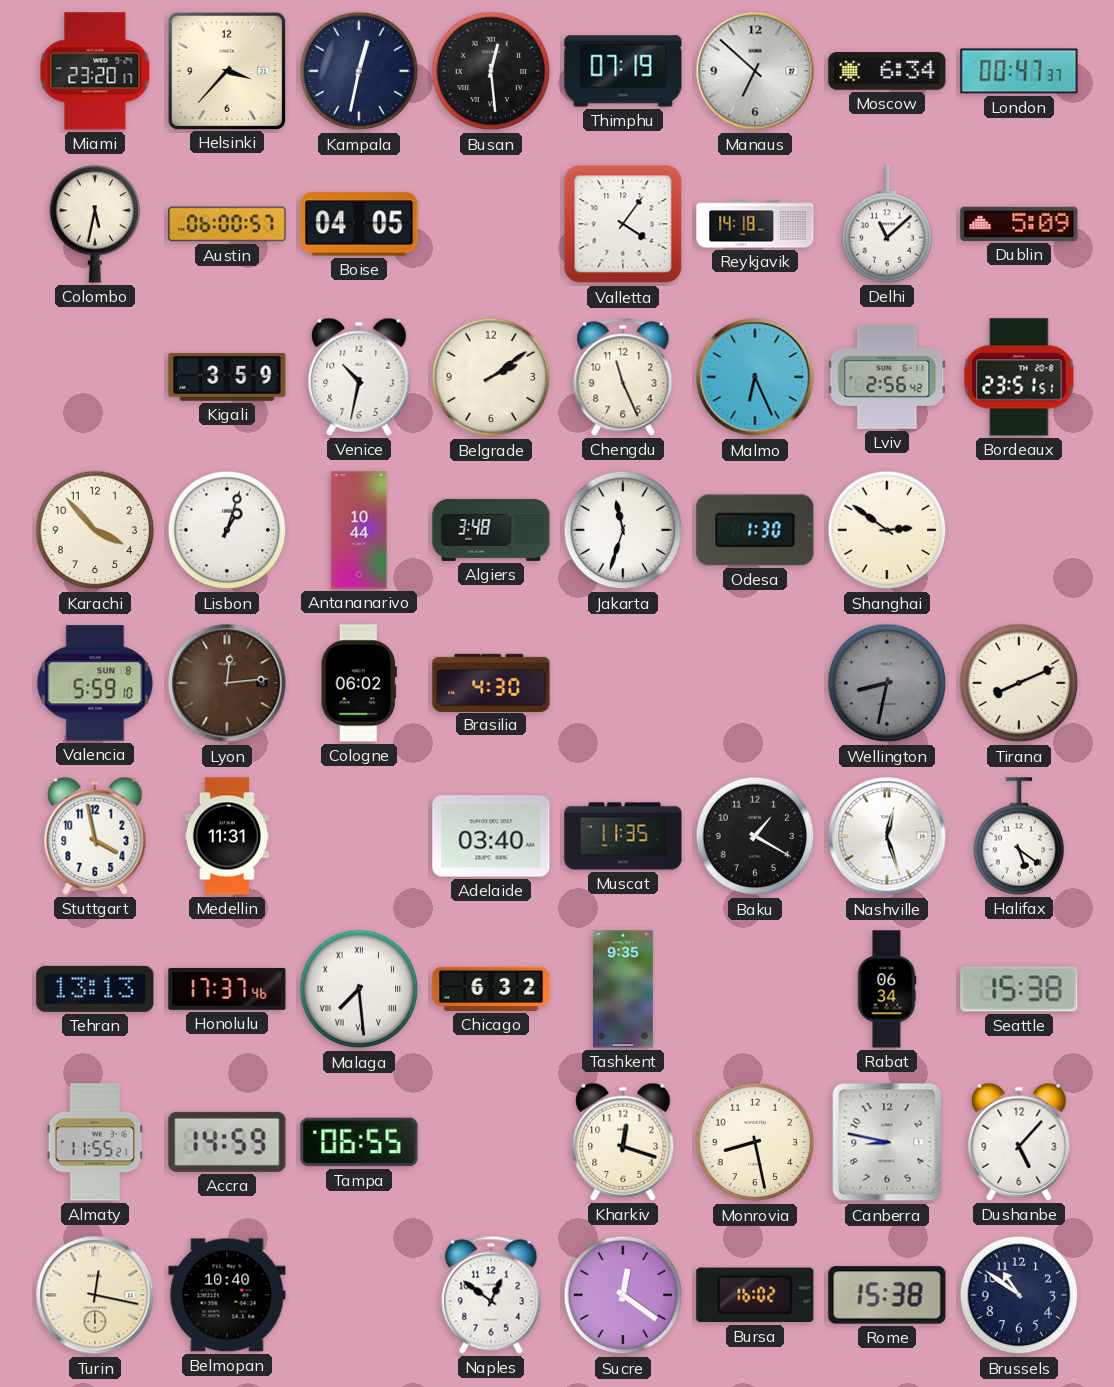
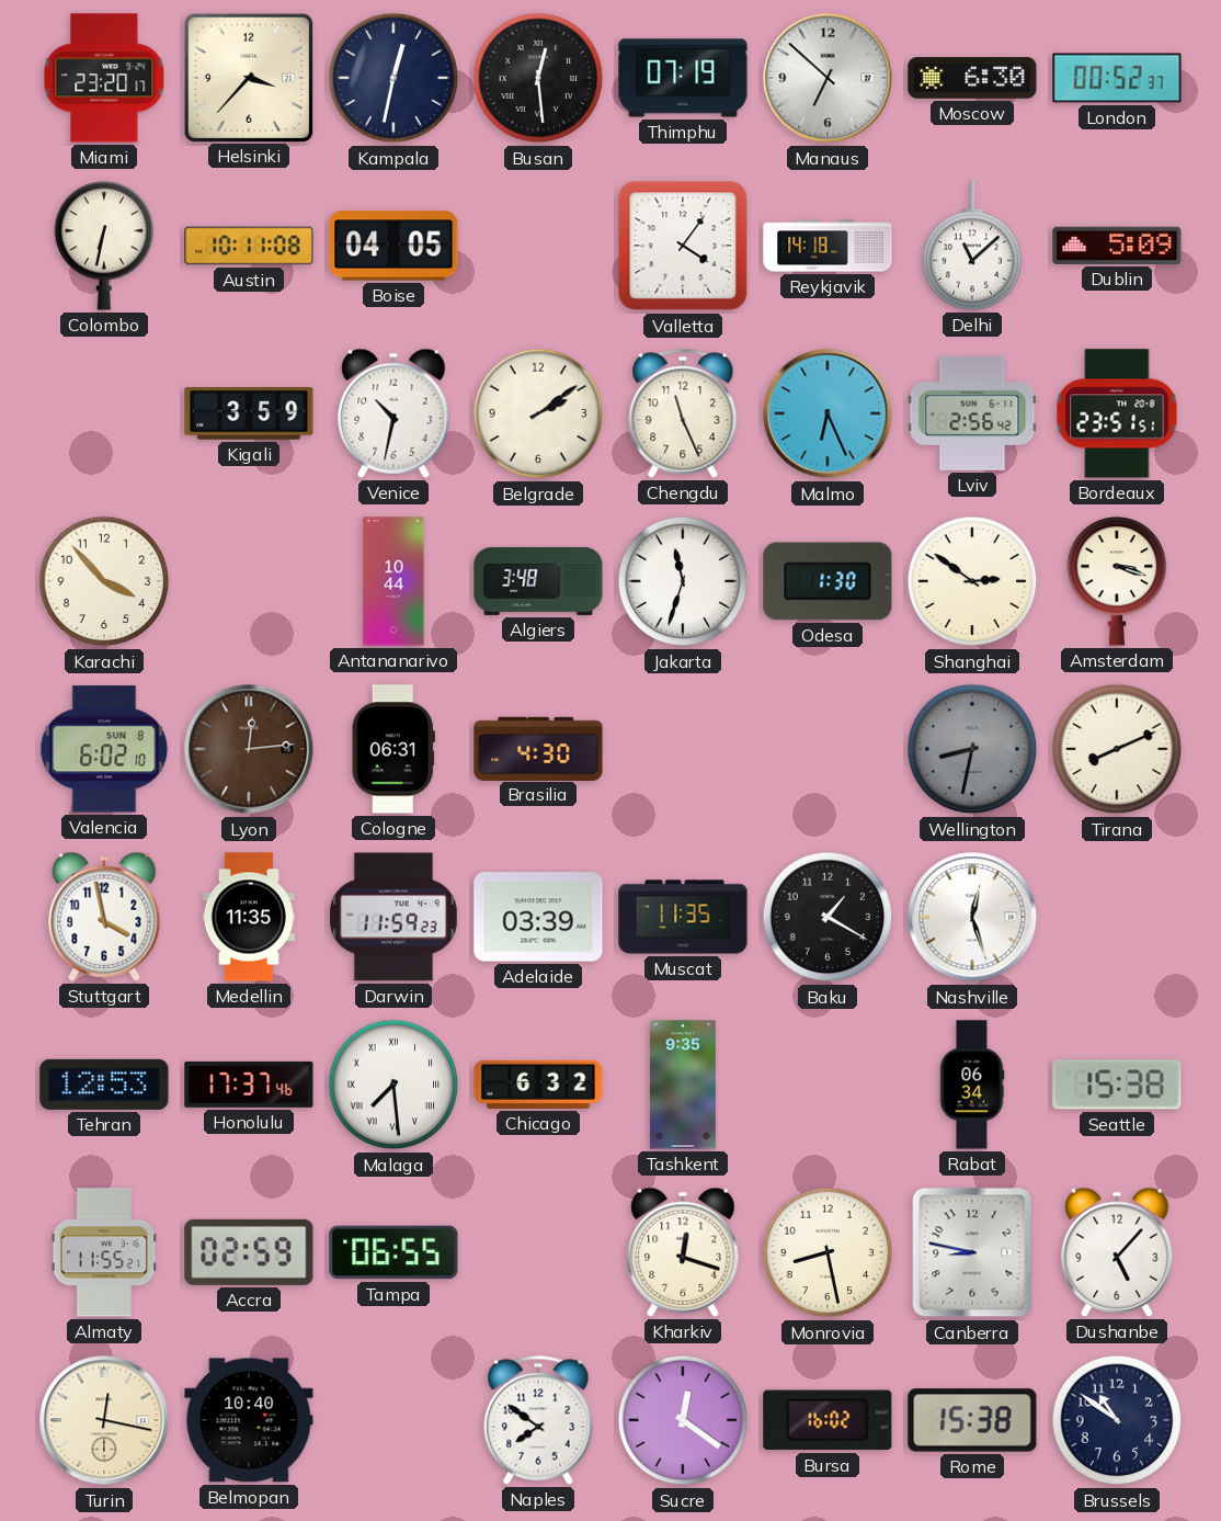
Moscow: 6:34 -> 6:30 (972, 78)
London: 00:47 -> 00:52 (1117, 78)
Colombo: 5:32 -> 6:32 (104, 247)
Austin: 06:00 -> 10:11 (249, 246)
Lisbon: 1:03 -> none (227, 530)
Amsterdam: none -> 3:18 (1117, 582)
Valencia: 5:59 -> 6:02 (104, 749)
Cologne: 06:02 -> 06:31 (393, 749)
Medellin: 11:31 -> 11:35 (249, 917)
Darwin: none -> 11:59 (393, 917)
Adelaide: 03:40 -> 03:39 (538, 917)
Halifax: 5:21 -> none (1019, 836)
Tehran: 13:13 -> 12:53 (104, 1085)
Accra: 14:59 -> 02:59 (249, 1252)
Naples: 12:51 -> 7:51 (538, 1420)
